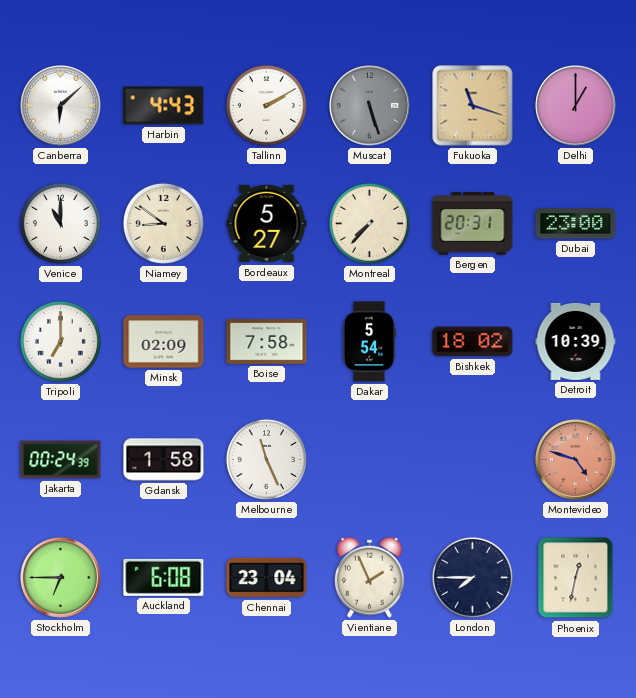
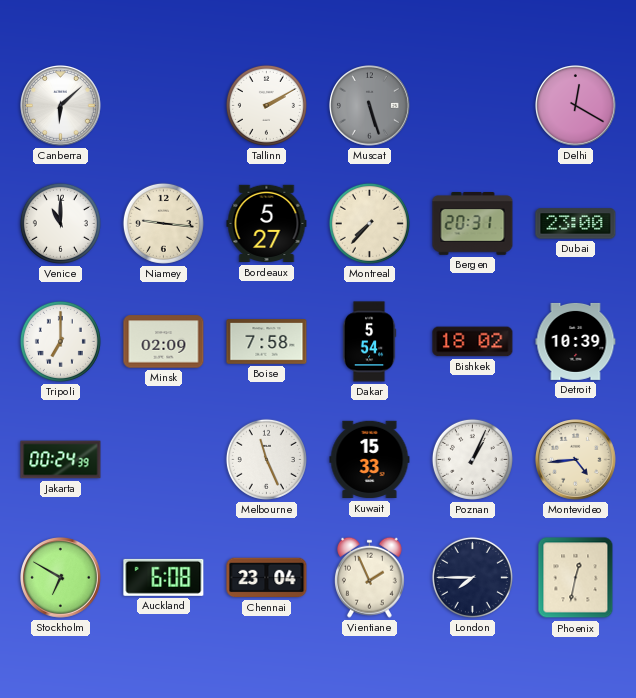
Harbin: 4:43 -> none (164, 106)
Fukuoka: 11:18 -> none (473, 106)
Delhi: 1:00 -> 12:20 (576, 106)
Niamey: 8:51 -> 9:16 (163, 223)
Gdansk: 1:58 -> none (164, 460)
Kuwait: none -> 15:33 (370, 460)
Poznan: none -> 1:04 (472, 459)
Montevideo: 4:48 -> 4:44 (576, 460)
Montevideo dial: salmon -> cream (576, 460)
Stockholm: 6:45 -> 6:50 (61, 578)
